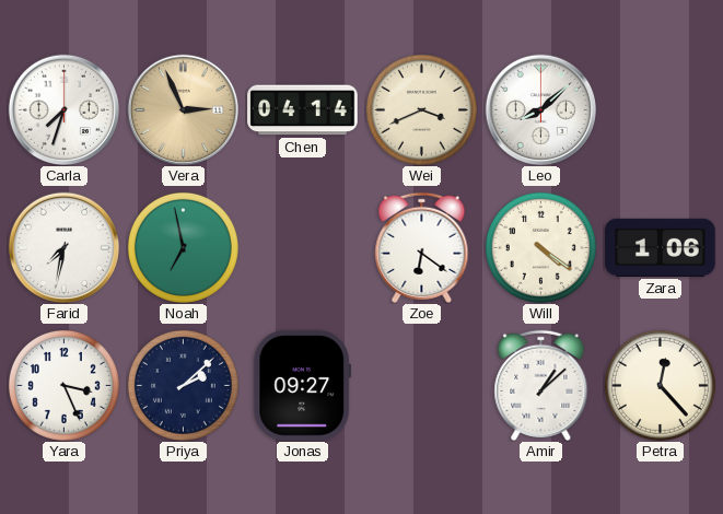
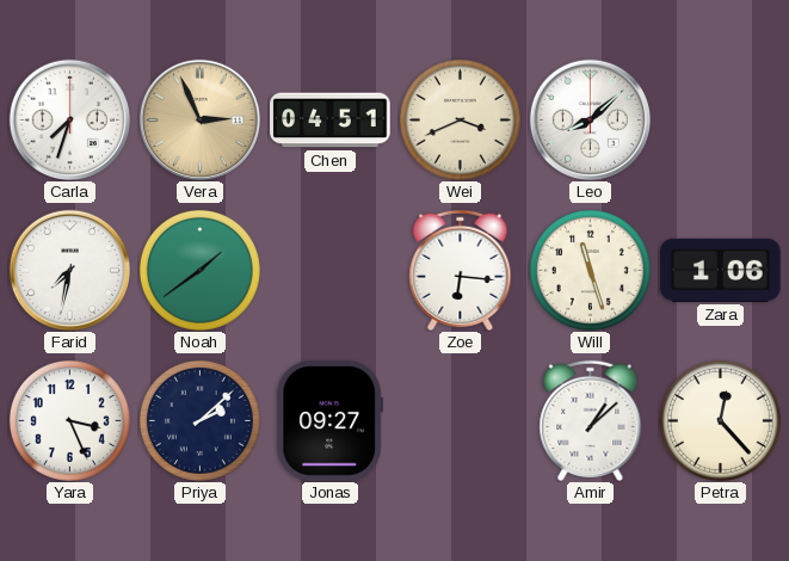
Chen: 04:14 -> 04:51 (331, 121)
Noah: 6:58 -> 1:39 (199, 270)
Zoe: 6:21 -> 6:16 (461, 270)
Will: 4:21 -> 11:27 (590, 270)
